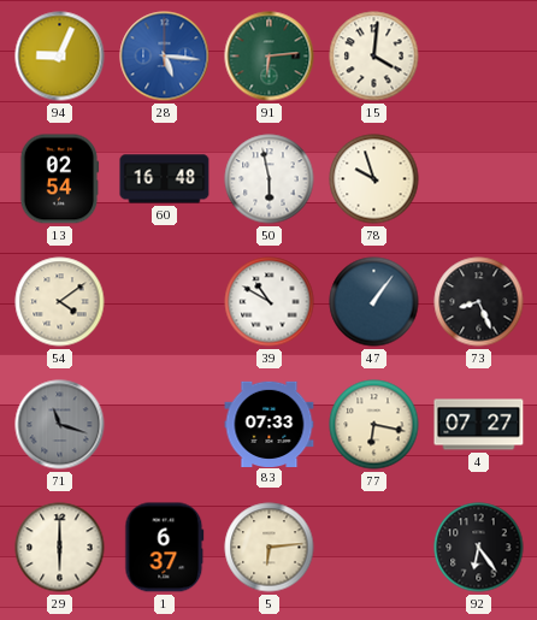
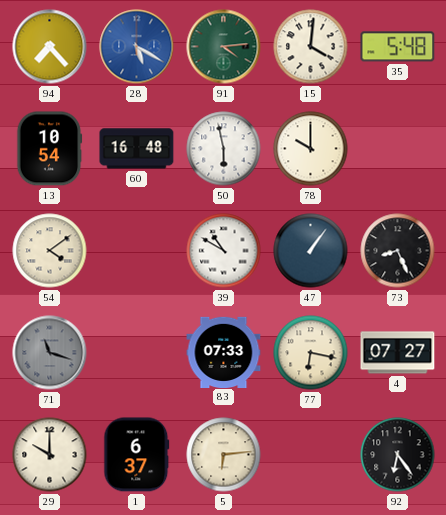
94: 9:04 -> 7:23 (50, 47)
28: 5:16 -> 5:20 (137, 47)
91: 6:14 -> 4:14 (224, 47)
35: none -> 5:48 (398, 47)
13: 02:54 -> 10:54 (49, 149)
78: 9:57 -> 10:00 (311, 149)
29: 6:00 -> 10:00 (50, 455)
